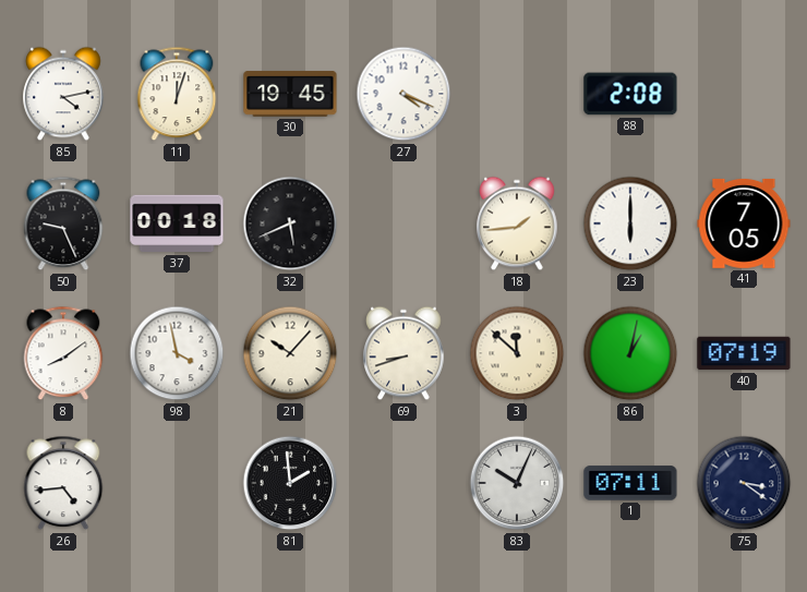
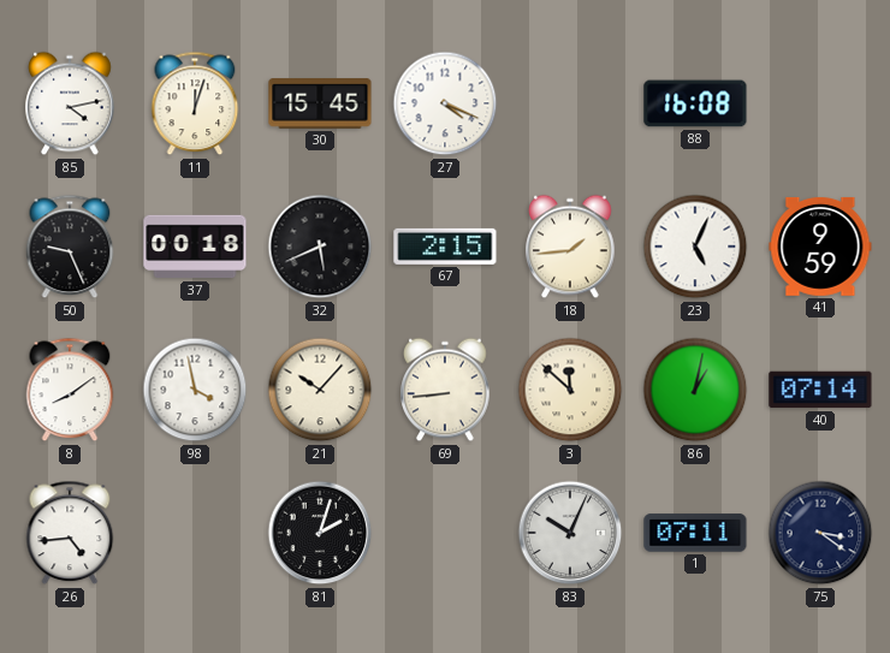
30: 19:45 -> 15:45 (320, 103)
88: 2:08 -> 16:08 (695, 103)
67: none -> 2:15 (445, 247)
23: 6:00 -> 5:04 (695, 247)
41: 7:05 -> 9:59 (820, 247)
69: 8:42 -> 8:44 (445, 390)
40: 07:19 -> 07:14 (820, 390)
81: 1:59 -> 2:03 (320, 533)
